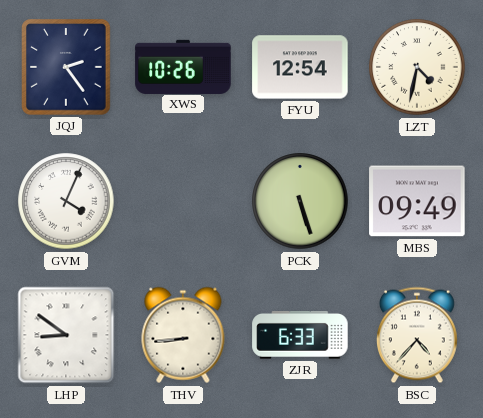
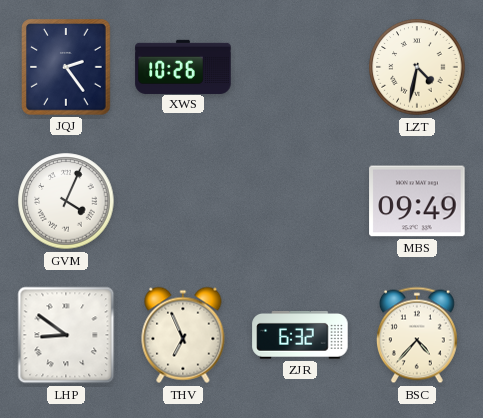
FYU: 12:54 -> none (300, 67)
PCK: 5:27 -> none (300, 201)
THV: 8:44 -> 6:56 (183, 335)
ZJR: 6:33 -> 6:32 (300, 336)
